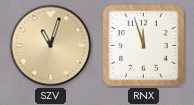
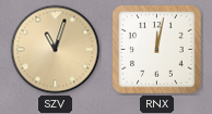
RNX: 11:57 -> 12:02 (157, 50)
